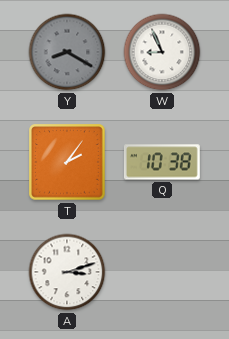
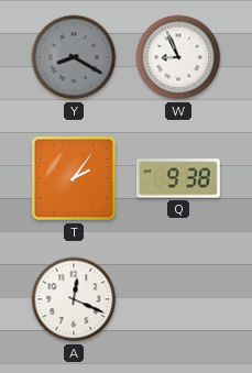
Q: 10:38 -> 9:38 (178, 178)
A: 3:12 -> 12:19 (74, 299)
